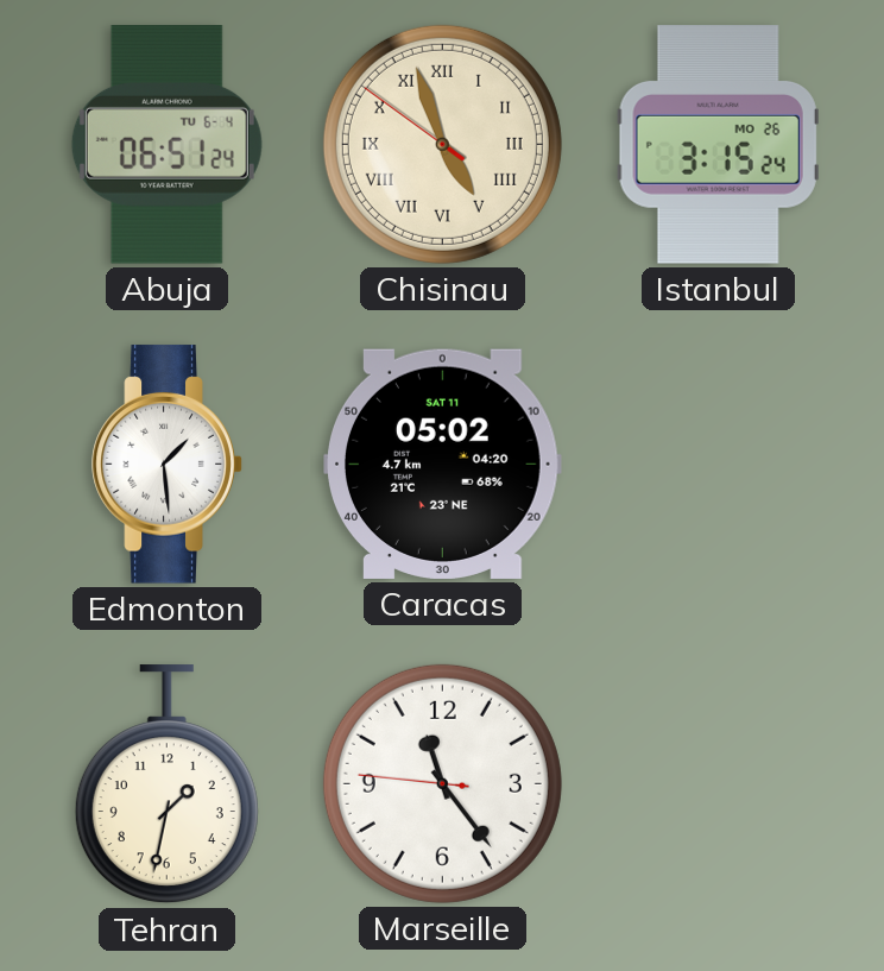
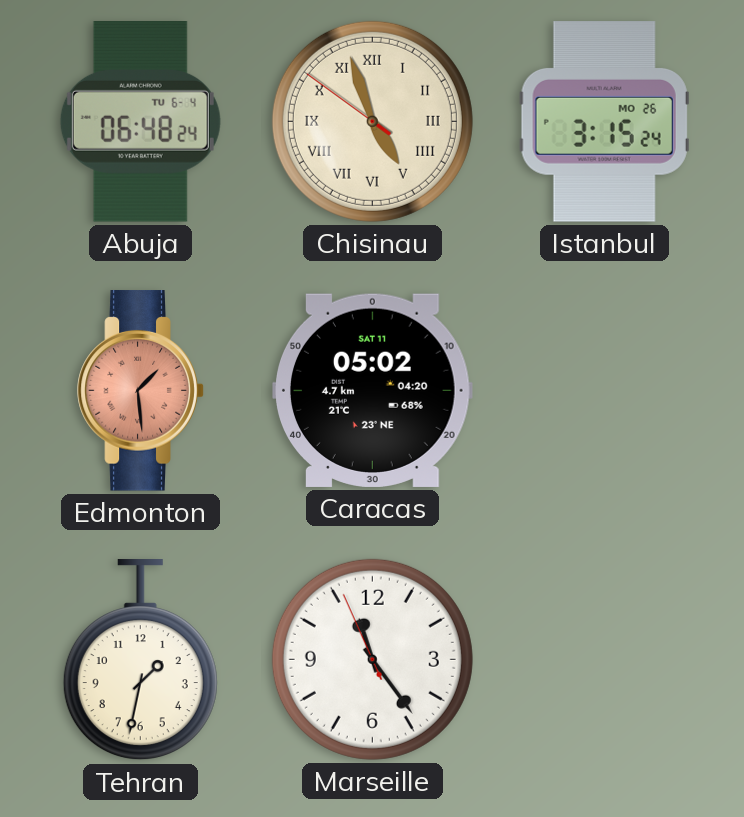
Abuja: 06:51 -> 06:48 (140, 122)
Edmonton dial: white -> salmon (141, 391)
Marseille: 11:23:46 -> 11:23:56 (372, 659)
